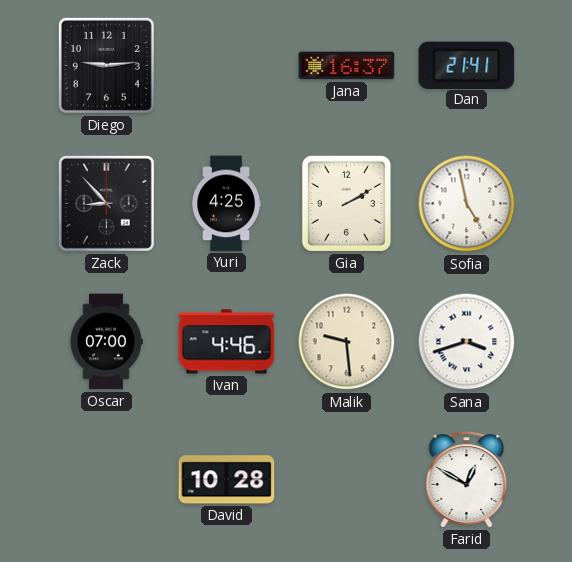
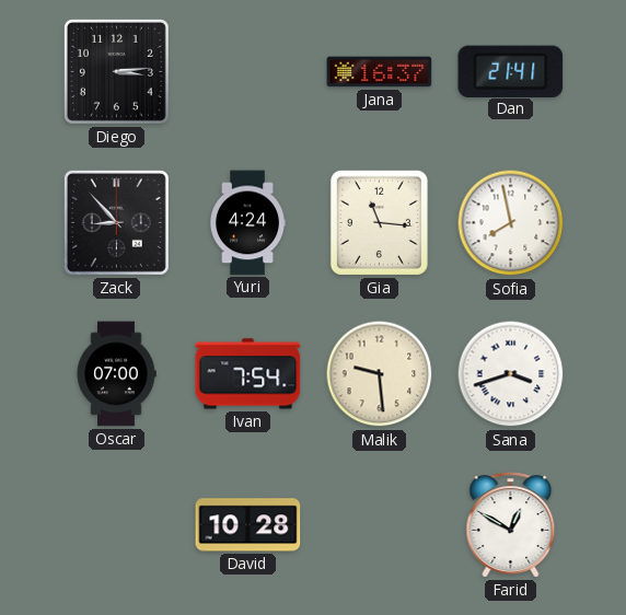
Diego: 9:14 -> 3:14 (116, 71)
Yuri: 4:25 -> 4:24 (247, 223)
Gia: 2:10 -> 11:16 (379, 222)
Sofia: 4:58 -> 7:58 (511, 223)
Ivan: 4:46 -> 7:54 (248, 374)
